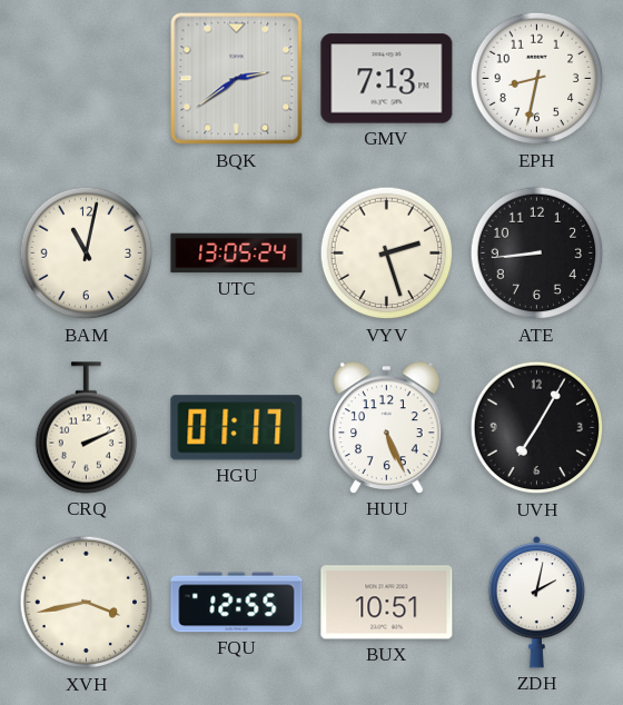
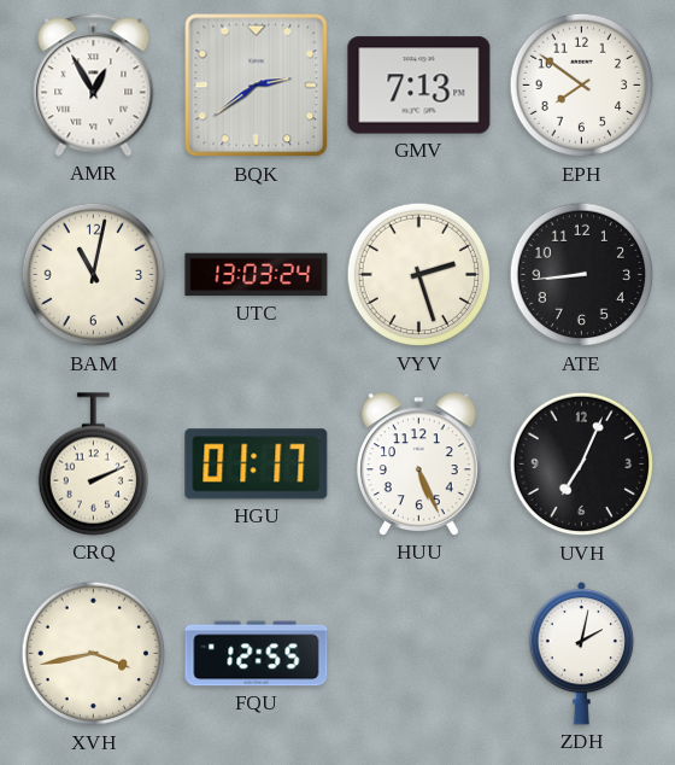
AMR: none -> 12:55 (94, 86)
EPH: 8:32 -> 7:51 (582, 86)
UTC: 13:05 -> 13:03 (257, 275)
UVH: 7:05 -> 7:04 (582, 465)
BUX: 10:51 -> none (387, 603)
